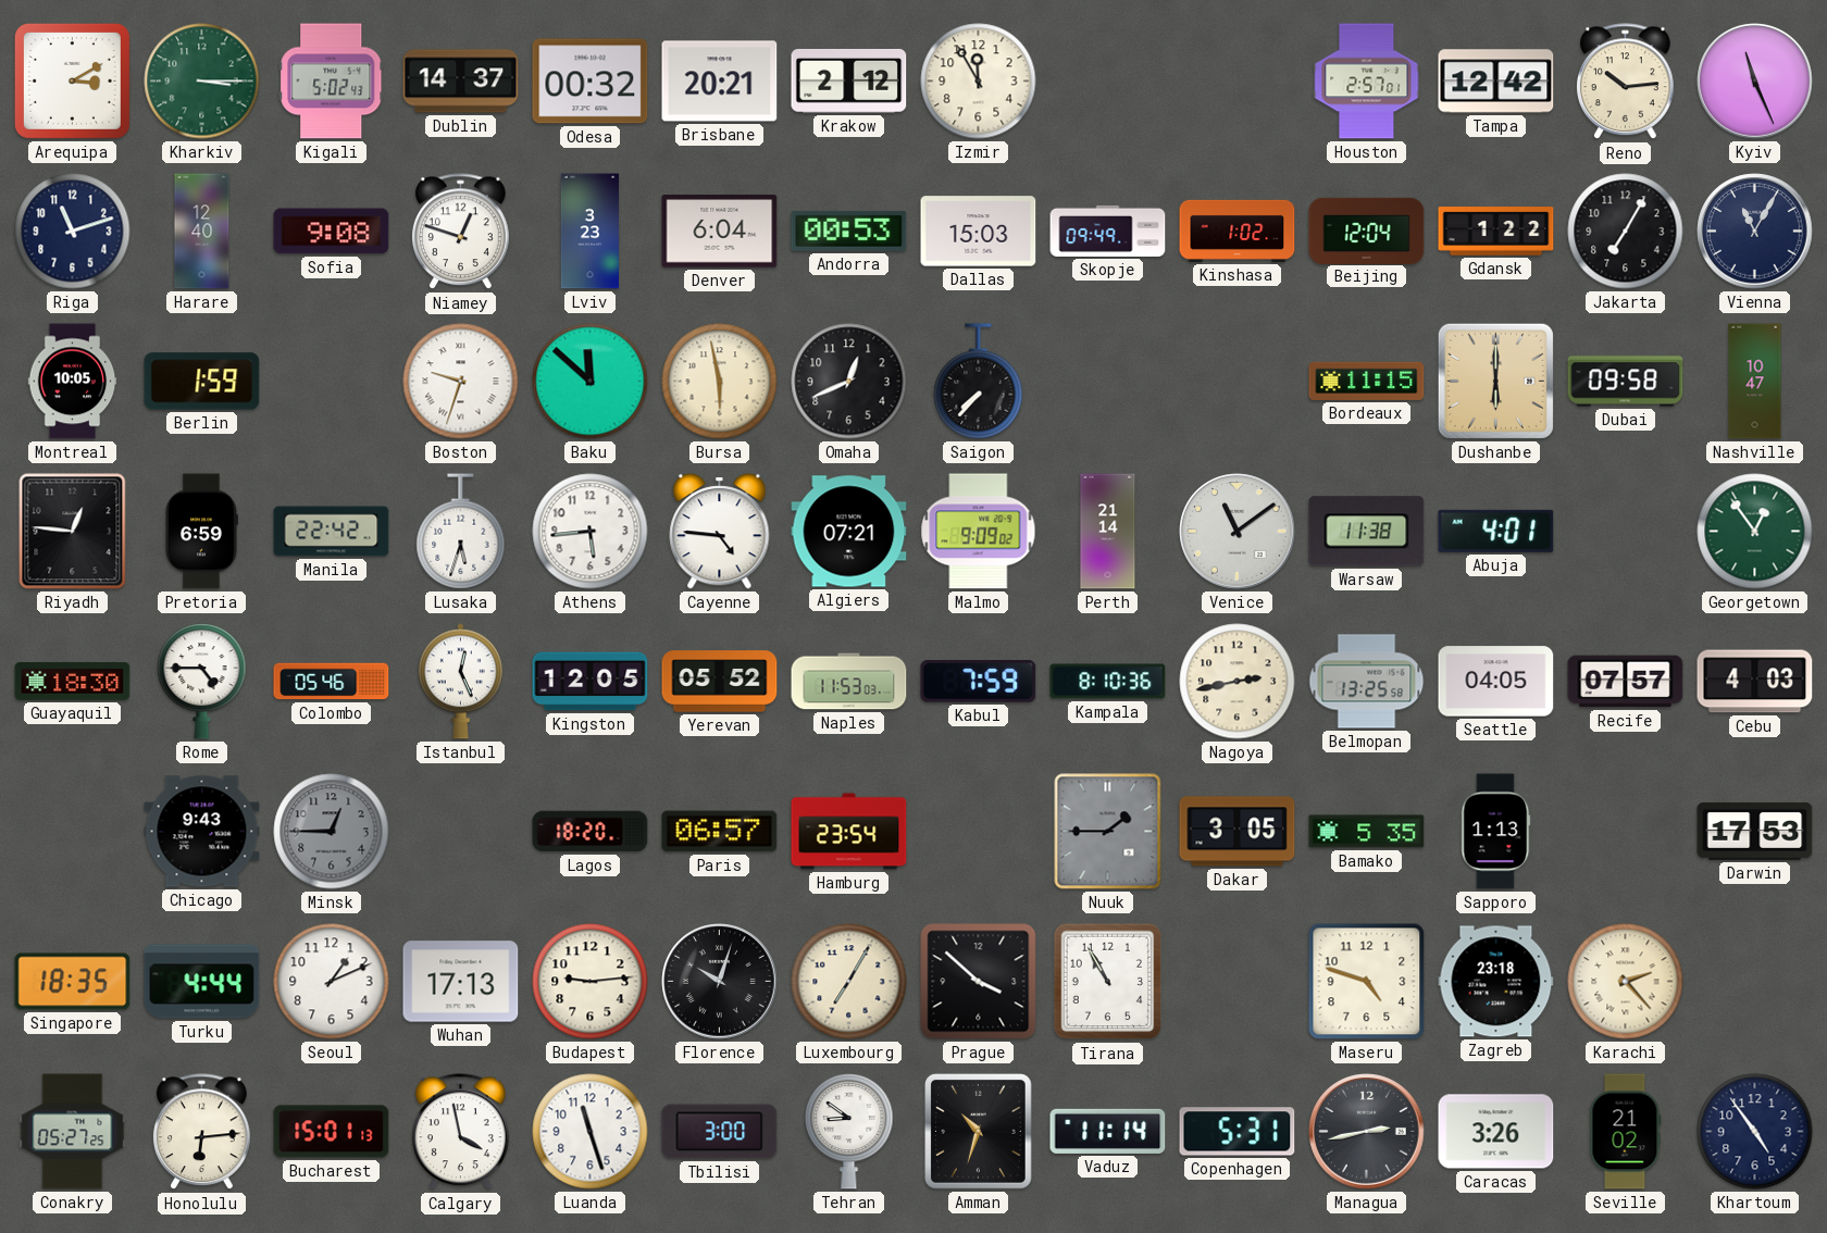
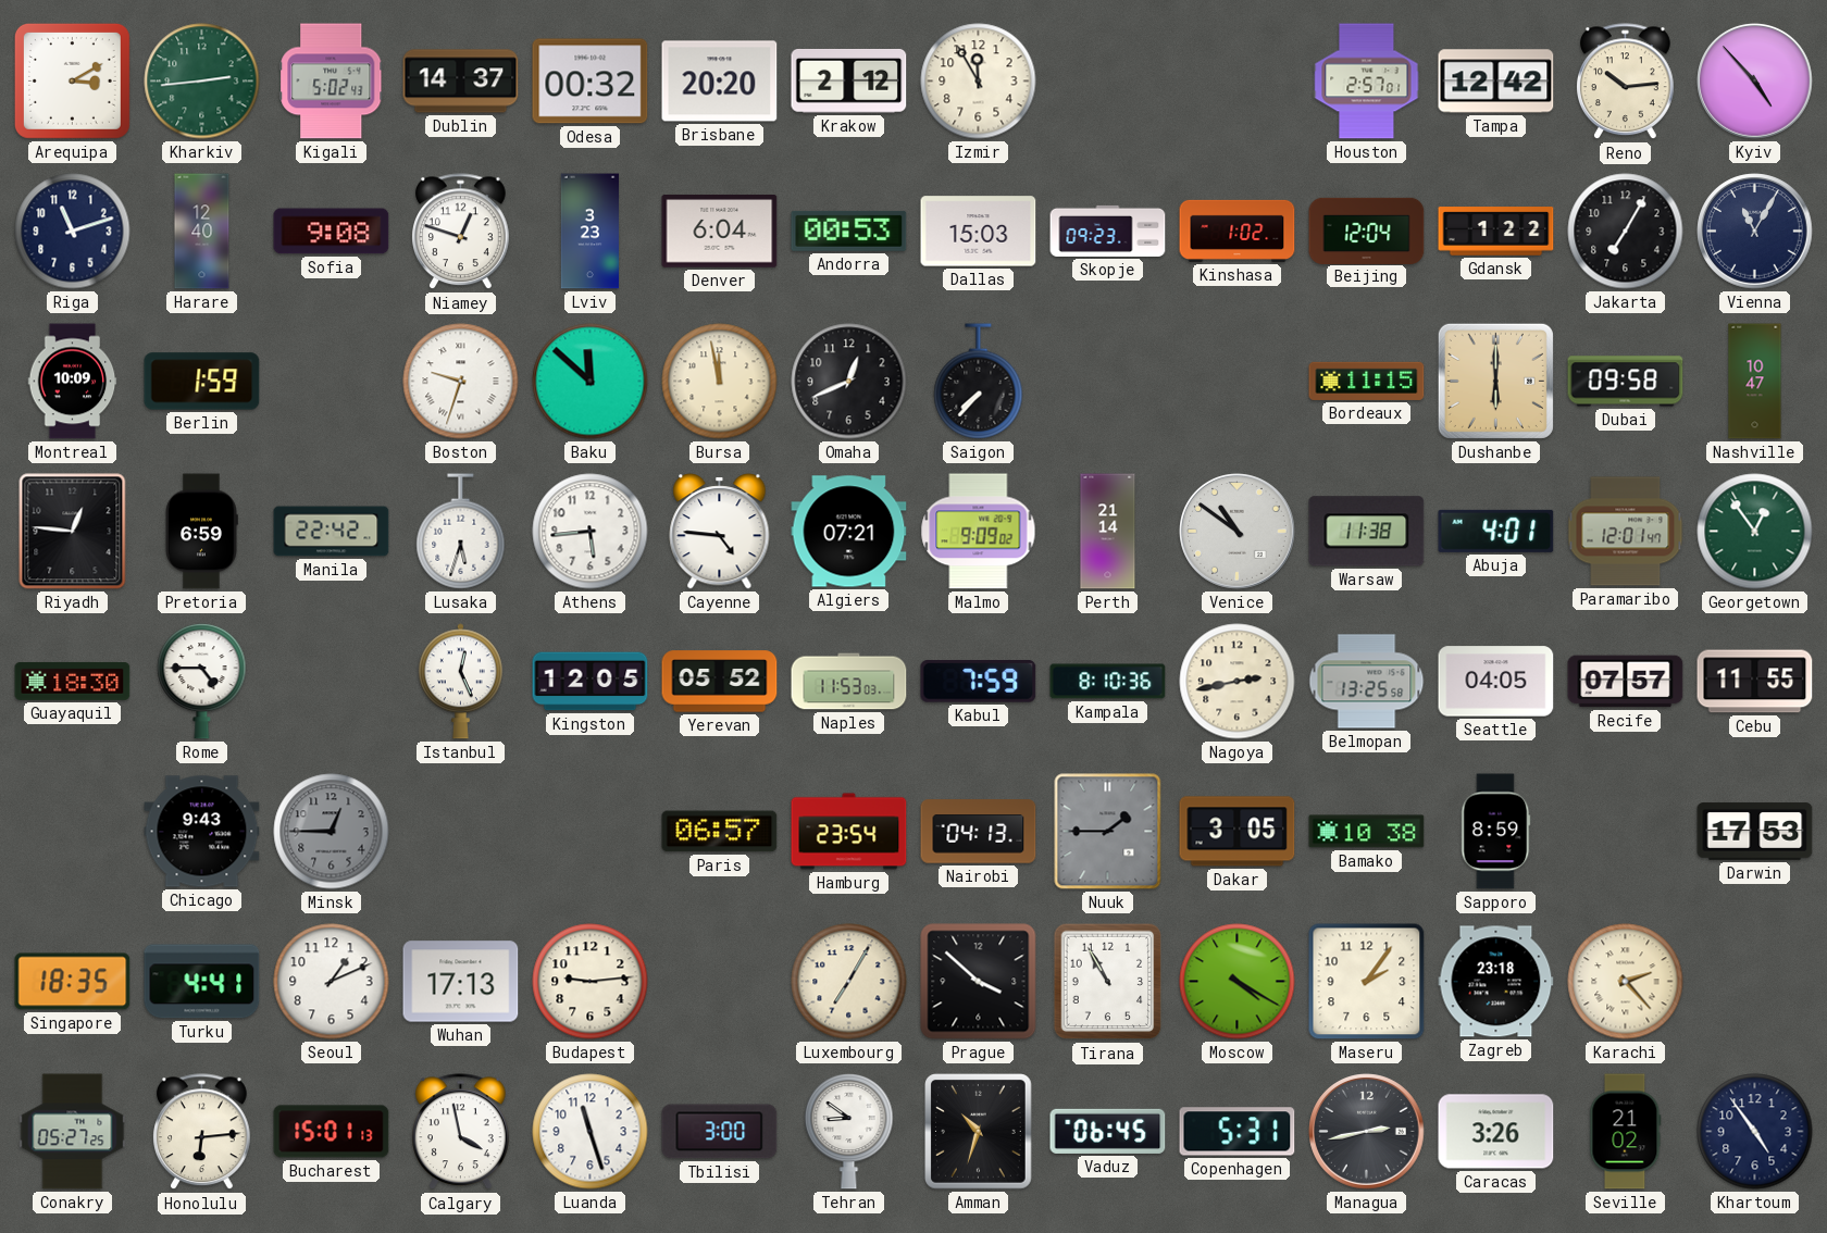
Kharkiv: 3:15 -> 2:44 (202, 82)
Brisbane: 20:21 -> 20:20 (720, 82)
Kyiv: 11:26 -> 4:53 (1755, 82)
Skopje: 09:49 -> 09:23 (1108, 231)
Montreal: 10:05 -> 10:09 (73, 382)
Bursa: 5:58 -> 11:58 (720, 382)
Venice: 11:09 -> 10:51 (1238, 532)
Paramaribo: none -> 12:01 (1626, 532)
Colombo: 05:46 -> none (332, 682)
Cebu: 4:03 -> 11:55 (1755, 682)
Lagos: 18:20 -> none (591, 832)
Nairobi: none -> 04:13 (979, 832)
Bamako: 5:35 -> 10:38 (1367, 832)
Sapporo: 1:13 -> 8:59 (1496, 832)
Turku: 4:44 -> 4:41 (202, 982)
Florence: 10:03 -> none (720, 982)
Moscow: none -> 4:20 (1238, 982)
Maseru: 4:48 -> 2:06 (1367, 982)
Vaduz: 11:14 -> 06:45 (1108, 1131)
